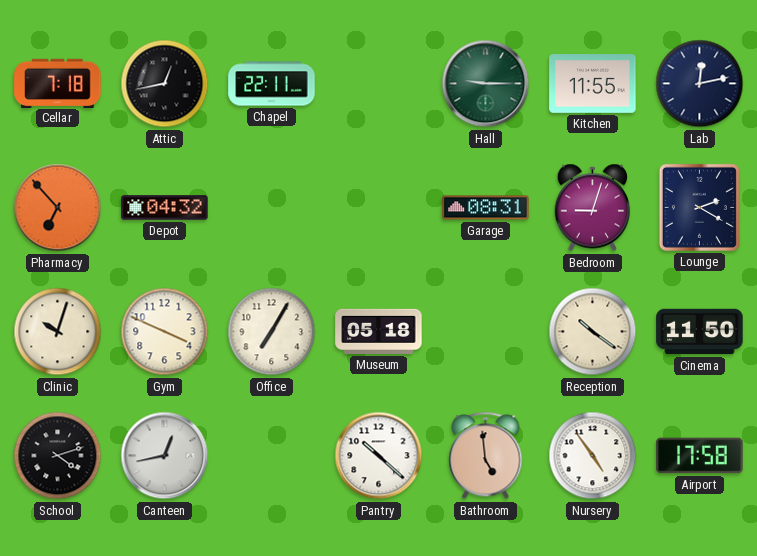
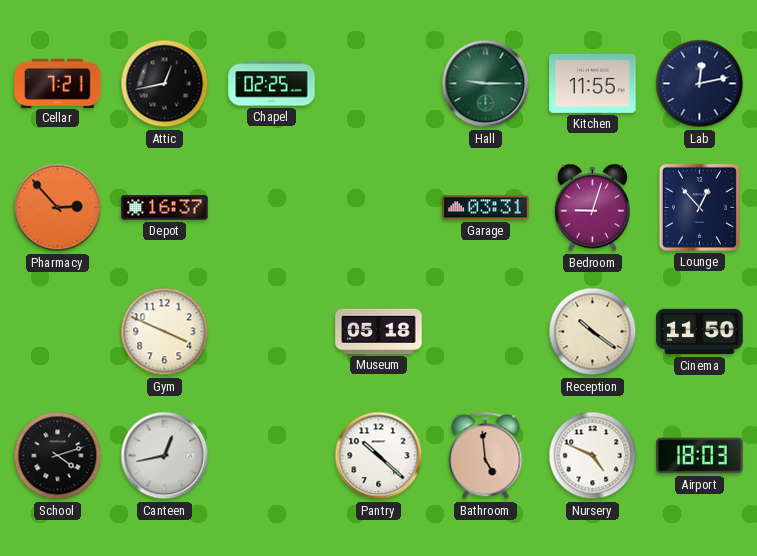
Cellar: 7:18 -> 7:21 (58, 83)
Chapel: 22:11 -> 02:25 (272, 84)
Pharmacy: 6:53 -> 2:53 (58, 208)
Depot: 04:32 -> 16:37 (165, 208)
Garage: 08:31 -> 03:31 (486, 208)
Lounge: 2:20 -> 12:53 (699, 207)
Clinic: 10:03 -> none (58, 332)
Office: 7:05 -> none (272, 332)
Nursery: 4:54 -> 4:49 (593, 456)
Airport: 17:58 -> 18:03 (700, 456)
